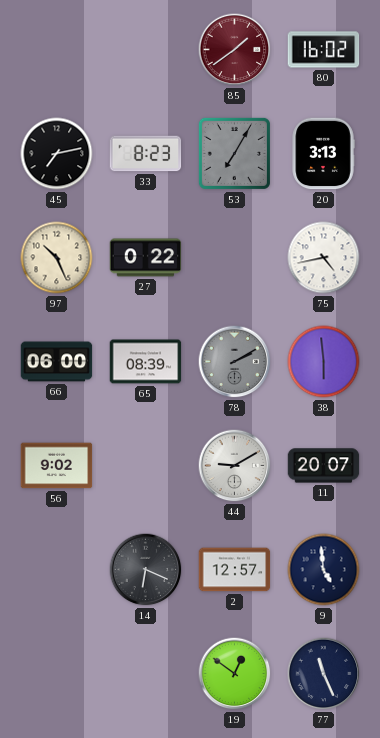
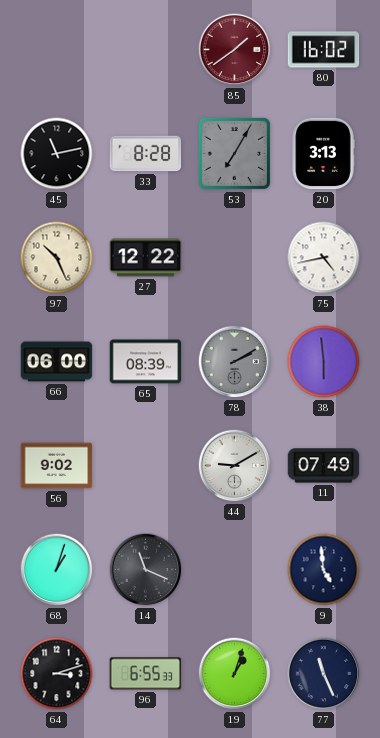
45: 7:13 -> 11:13 (57, 154)
33: 8:23 -> 8:28 (146, 154)
27: 0:22 -> 12:22 (146, 258)
11: 20:07 -> 07:49 (324, 466)
68: none -> 1:03 (57, 570)
14: 6:19 -> 11:19 (146, 570)
2: 12:57 -> none (235, 570)
64: none -> 3:12 (57, 674)
96: none -> 6:55 (146, 674)
19: 12:51 -> 1:03 (235, 674)
